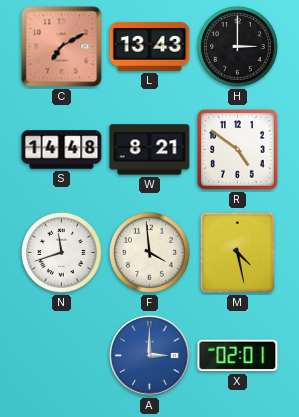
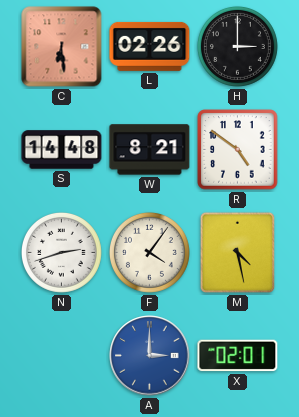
C: 7:10 -> 6:29 (62, 47)
L: 13:43 -> 02:26 (150, 46)
N: 11:42 -> 2:42 (61, 252)
F: 3:59 -> 4:06 (149, 252)
